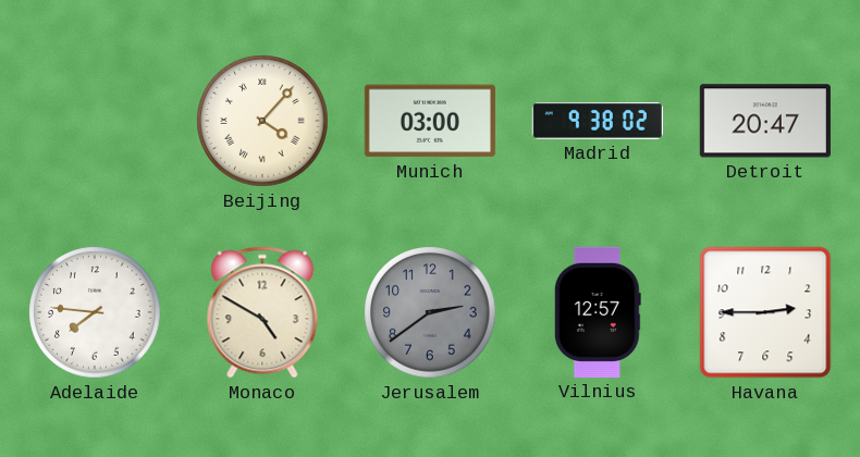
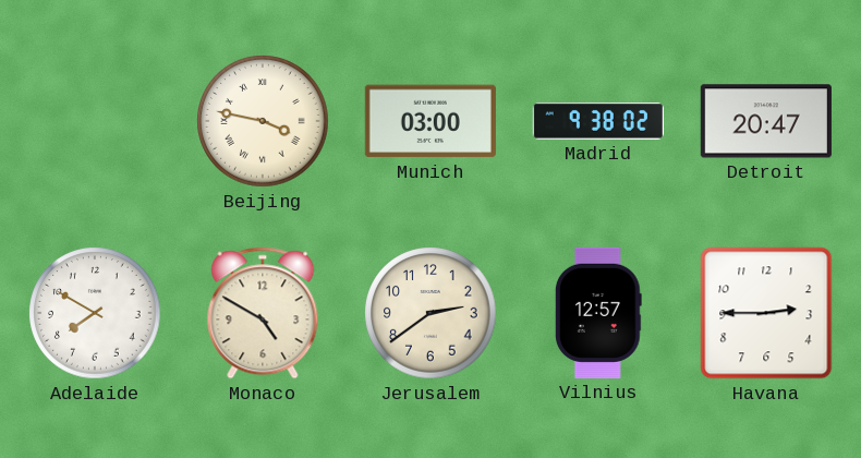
Beijing: 4:07 -> 3:47 (263, 121)
Adelaide: 7:46 -> 7:50 (95, 313)
Jerusalem dial: grey -> cream (430, 313)
